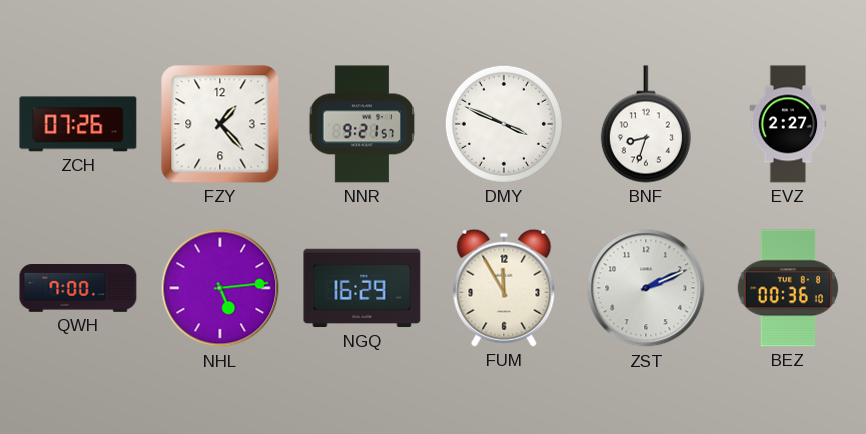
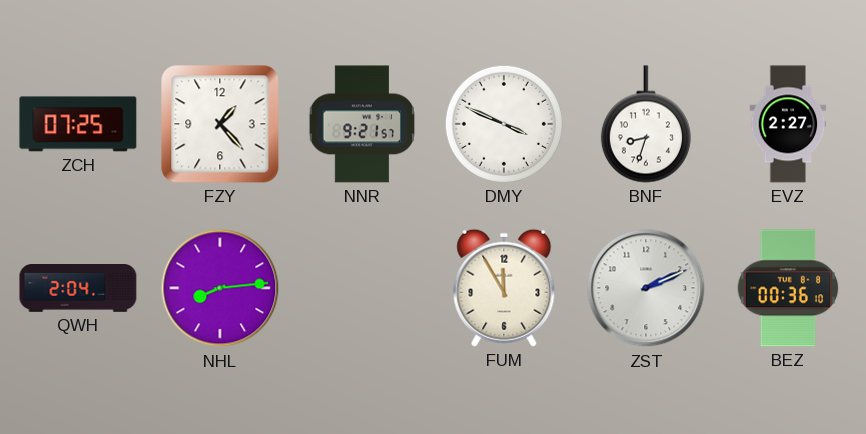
ZCH: 07:26 -> 07:25 (78, 124)
QWH: 7:00 -> 2:04 (78, 289)
NHL: 5:14 -> 8:14 (220, 288)
NGQ: 16:29 -> none (362, 288)
